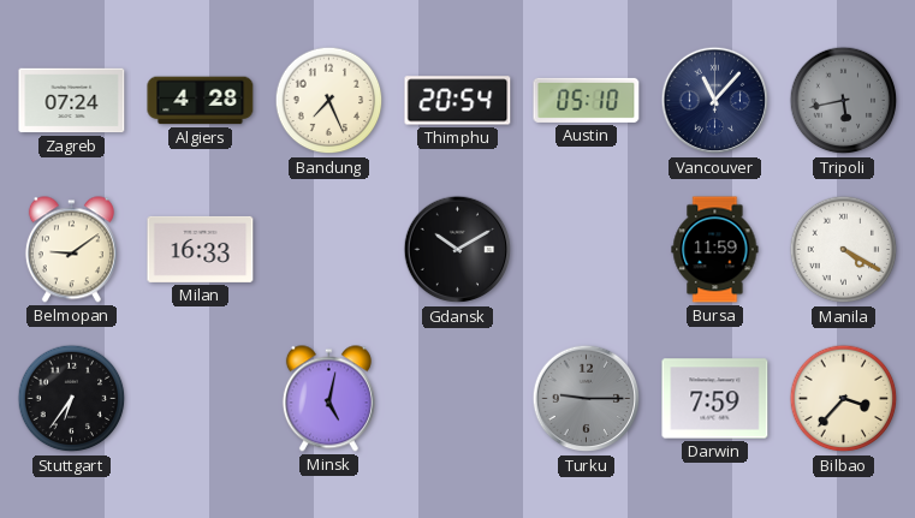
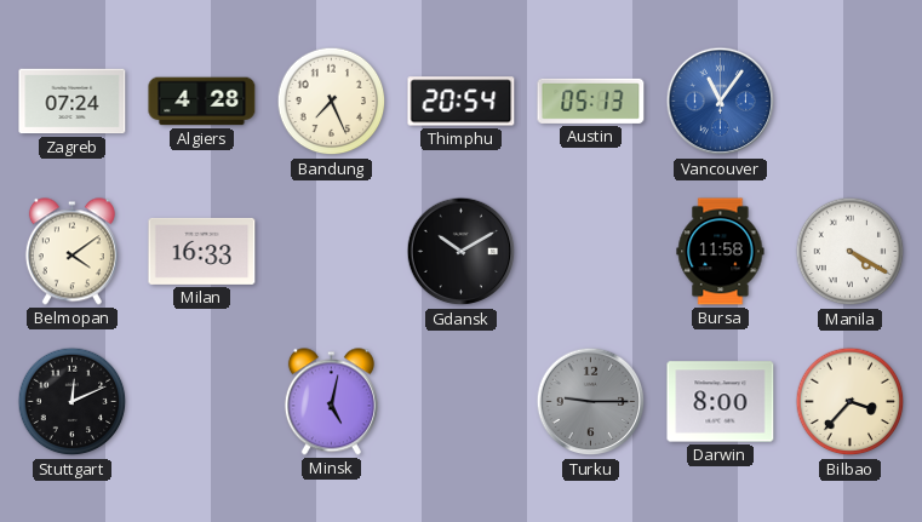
Austin: 05:10 -> 05:13 (591, 101)
Vancouver: 11:07 -> 11:06 (721, 102)
Vancouver dial: navy -> blue (721, 102)
Tripoli: 5:43 -> none (844, 101)
Belmopan: 9:09 -> 4:09 (71, 252)
Bursa: 11:59 -> 11:58 (721, 252)
Stuttgart: 6:36 -> 12:11 (73, 402)
Darwin: 7:59 -> 8:00 (721, 402)
